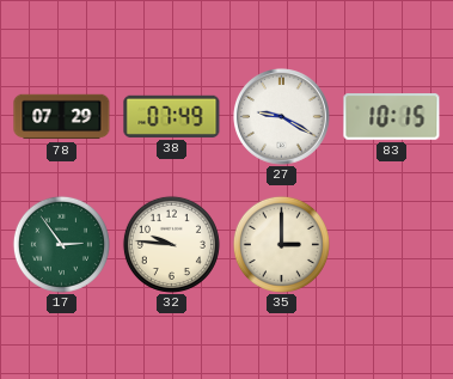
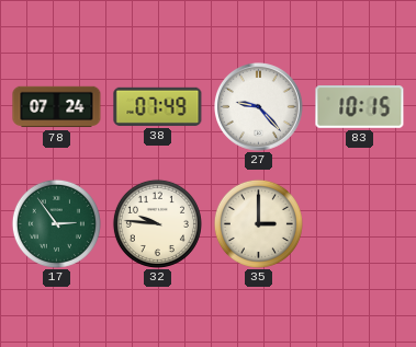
78: 07:29 -> 07:24 (57, 107)
27: 9:20 -> 9:23 (259, 107)
